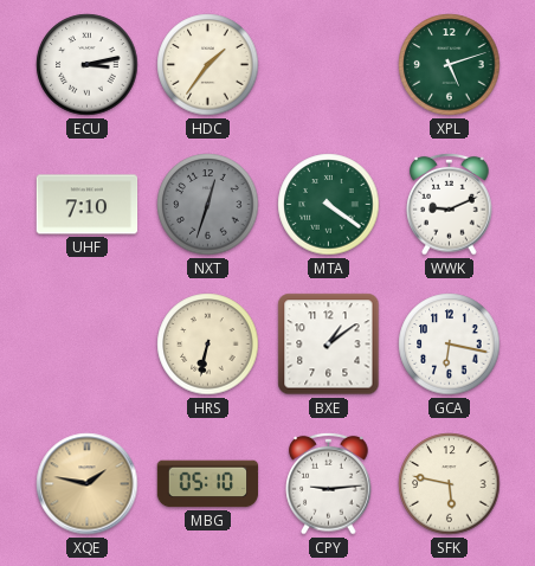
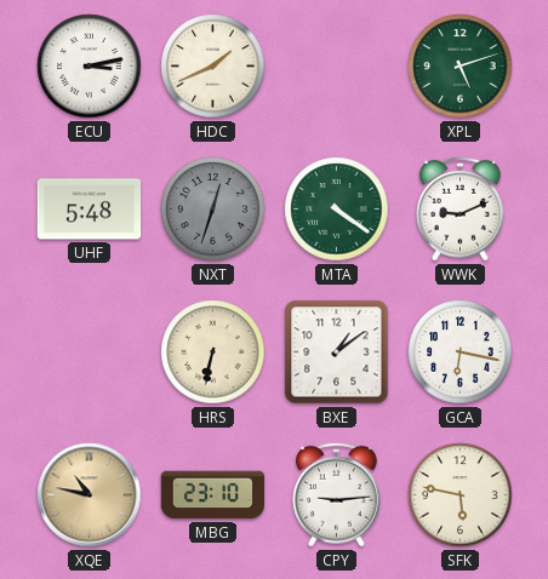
HDC: 1:36 -> 1:41 (213, 67)
UHF: 7:10 -> 5:48 (90, 210)
XQE: 1:47 -> 10:47 (90, 495)
MBG: 05:10 -> 23:10 (213, 495)
